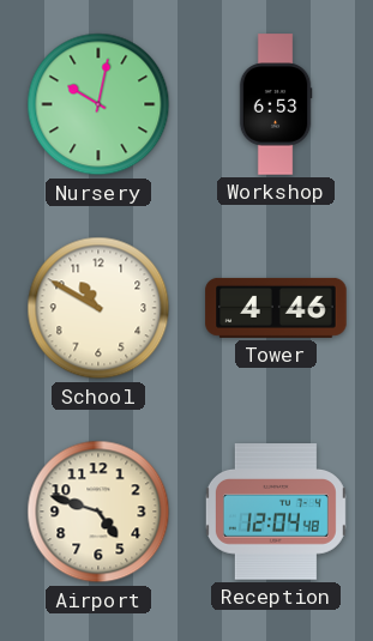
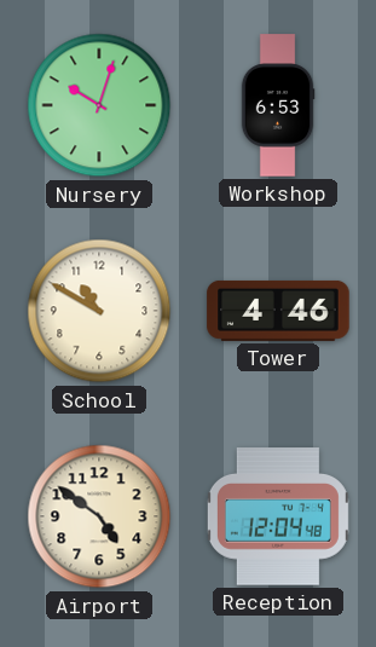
Nursery: 10:02 -> 10:03 (99, 105)
Airport: 4:48 -> 4:51 (99, 516)
